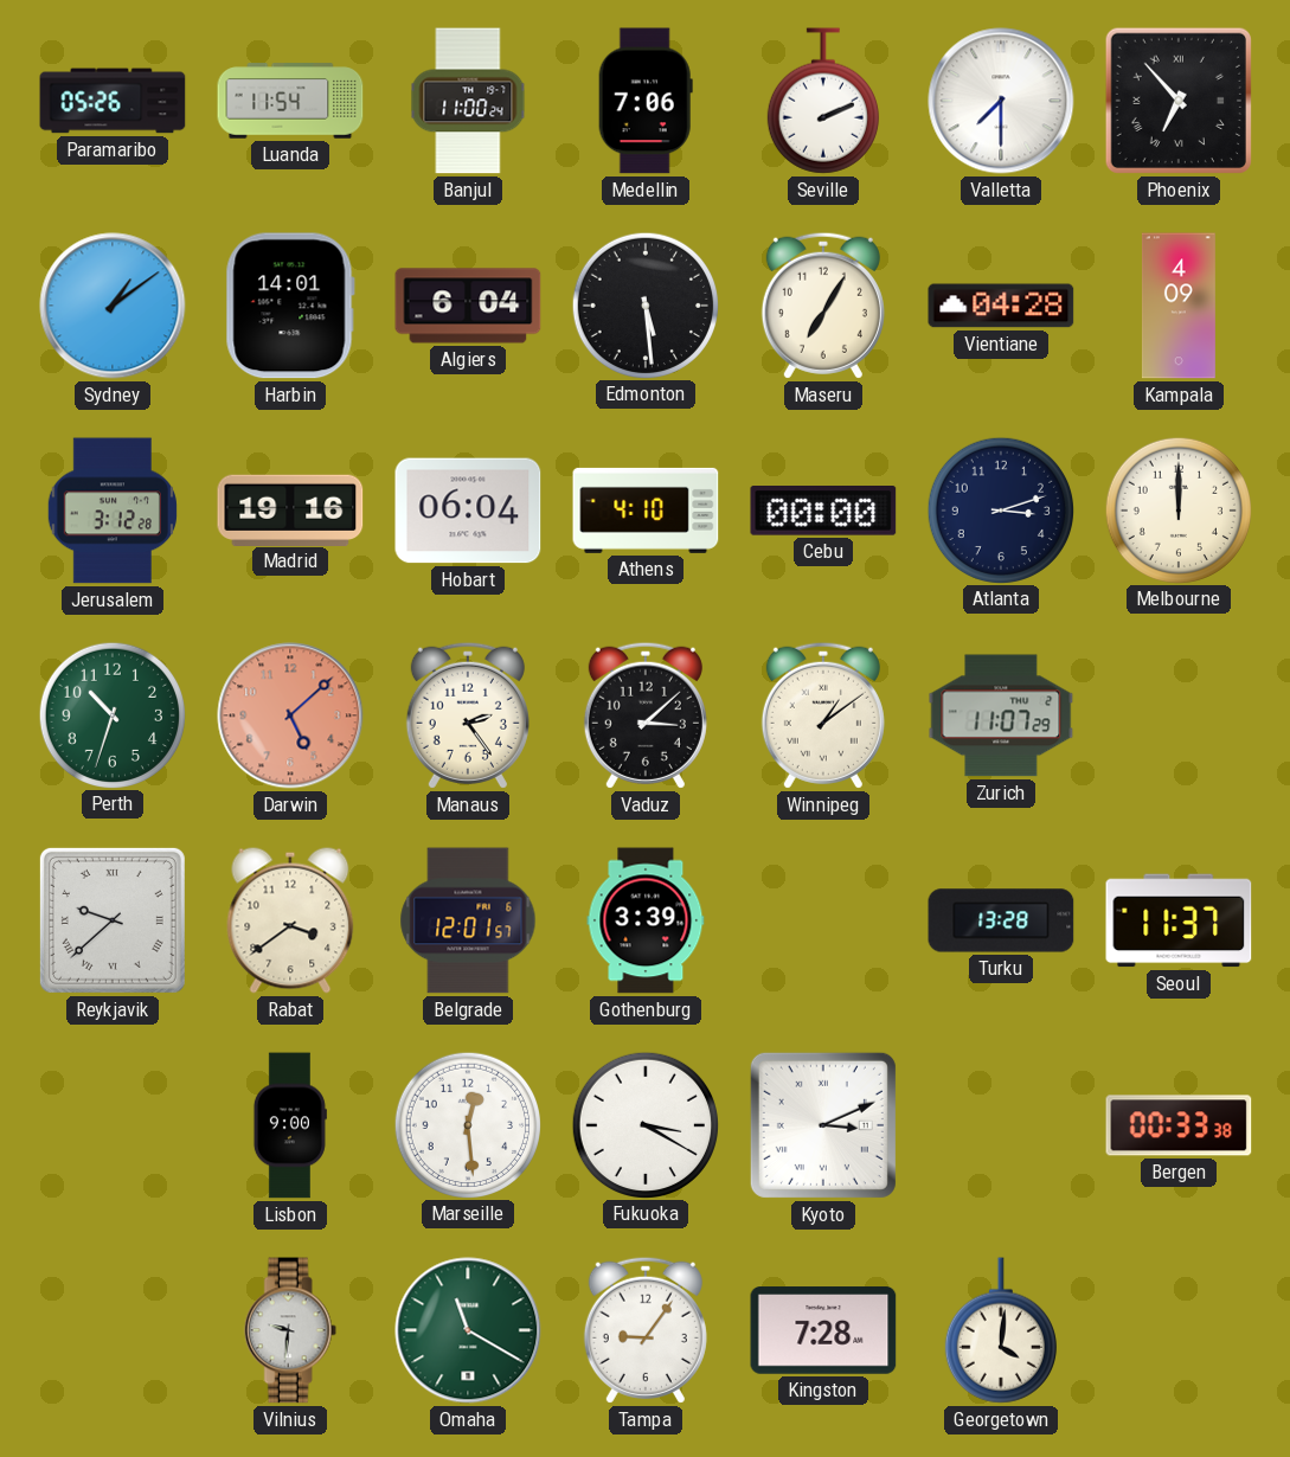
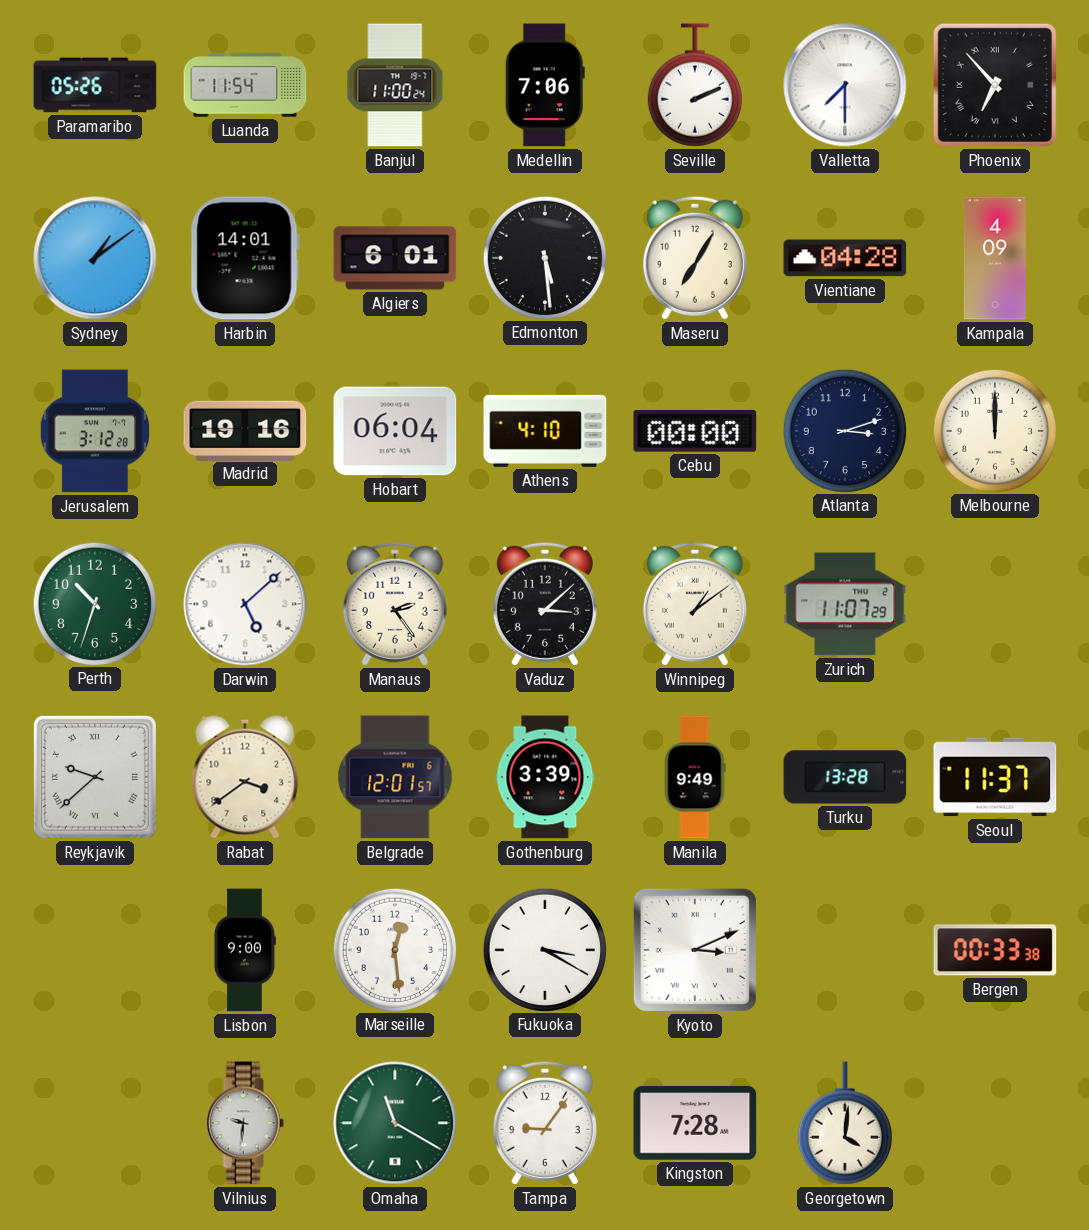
Algiers: 6:04 -> 6:01 (395, 258)
Darwin dial: salmon -> white (245, 604)
Manila: none -> 9:49 (695, 777)
